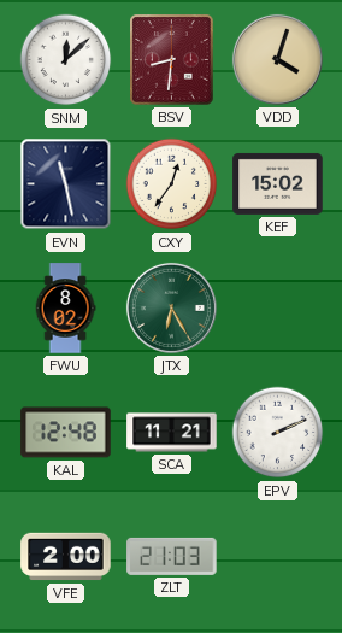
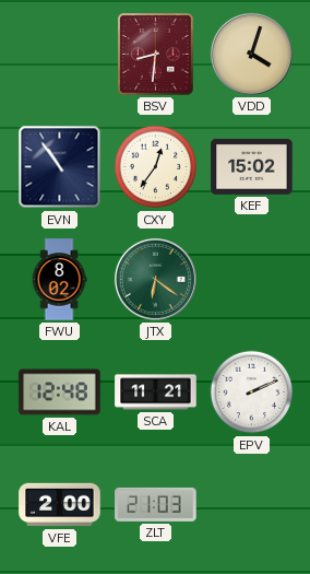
SNM: 12:08 -> none (66, 60)
EVN: 11:28 -> 10:54 (60, 167)
JTX: 6:25 -> 6:21 (155, 279)
